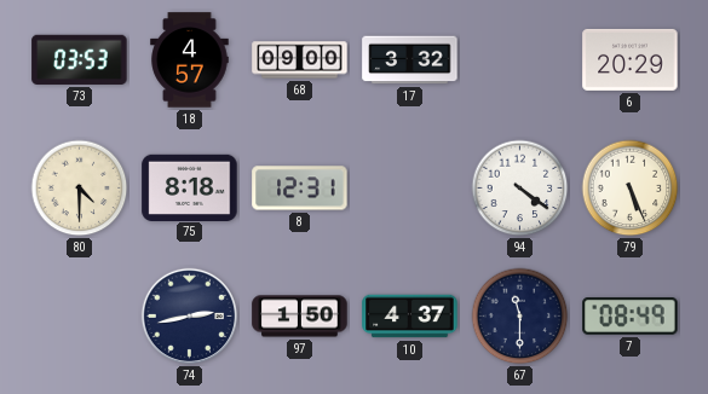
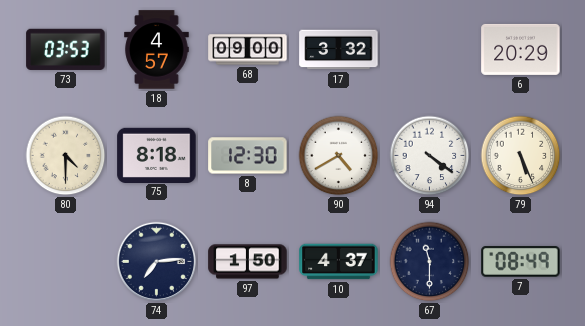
8: 12:31 -> 12:30 (248, 156)
90: none -> 4:40 (339, 156)
74: 2:43 -> 7:14 (157, 262)
